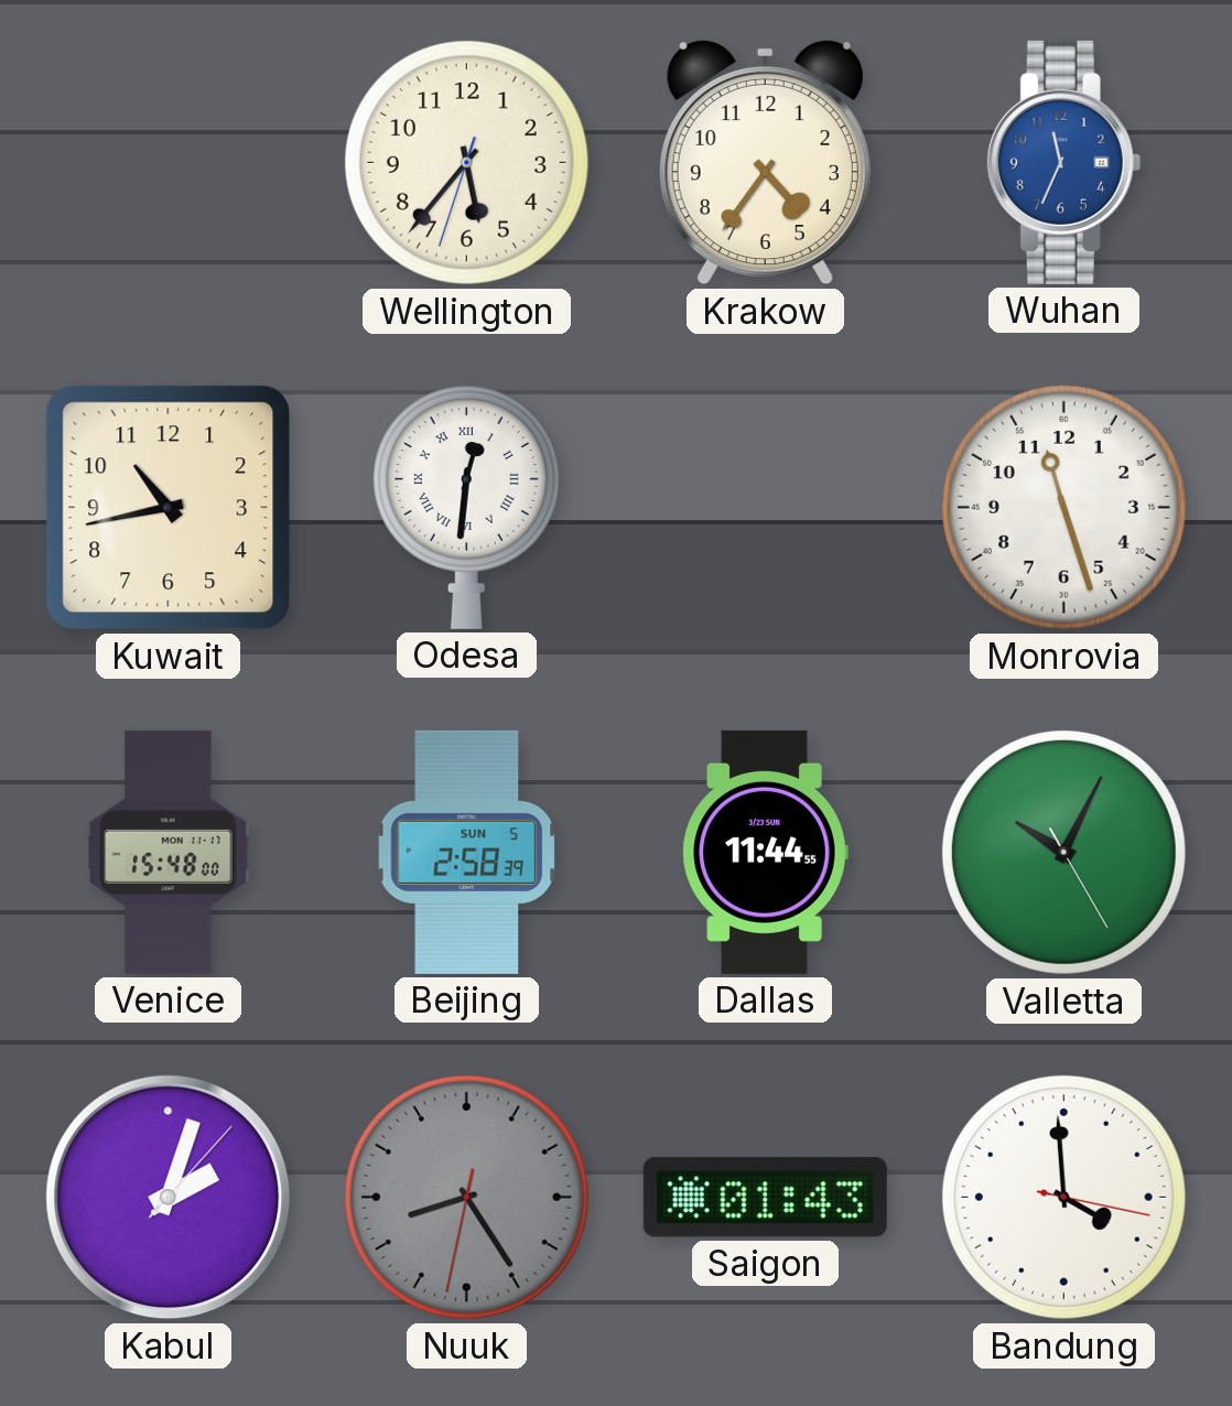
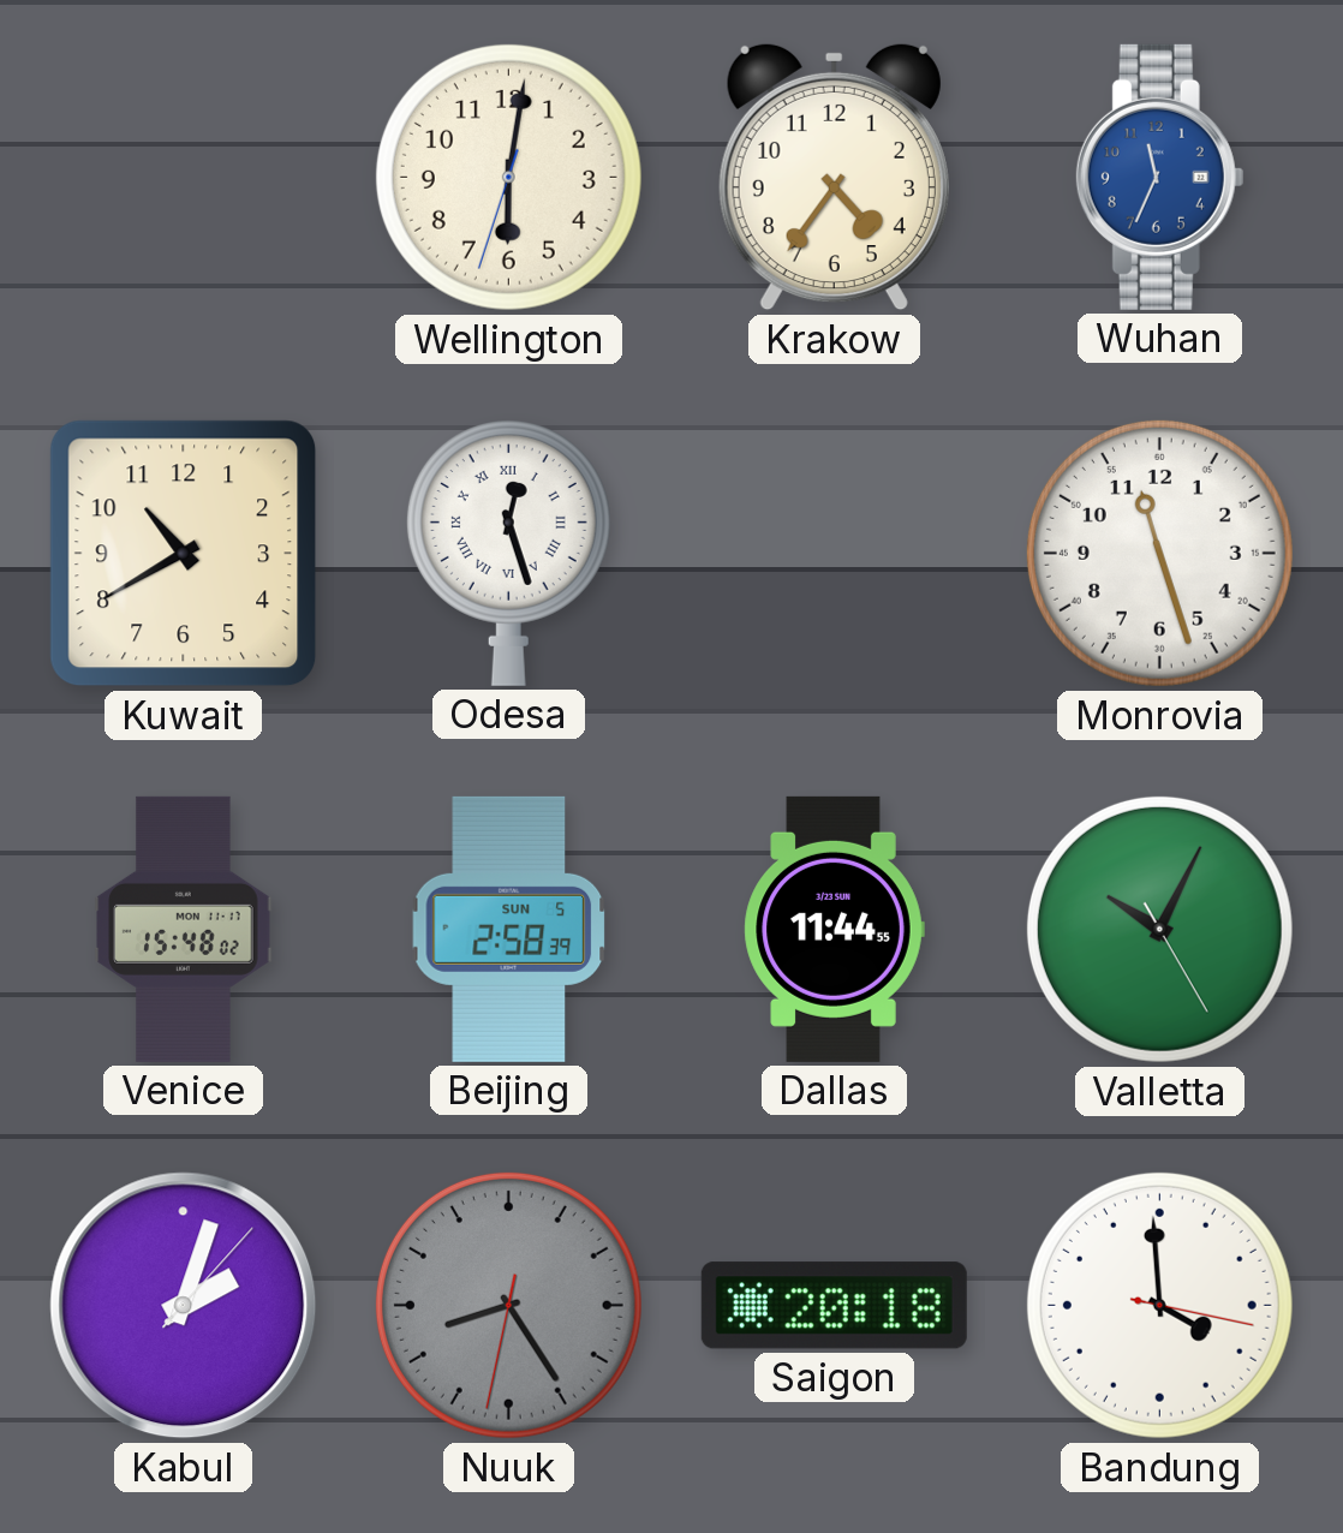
Wellington: 5:36 -> 6:01 (508, 177)
Kuwait: 10:43 -> 10:40 (184, 554)
Odesa: 12:31 -> 12:27 (508, 554)
Venice: 15:48:00 -> 15:48:02 (184, 929)
Saigon: 01:43 -> 20:18 (834, 1306)
